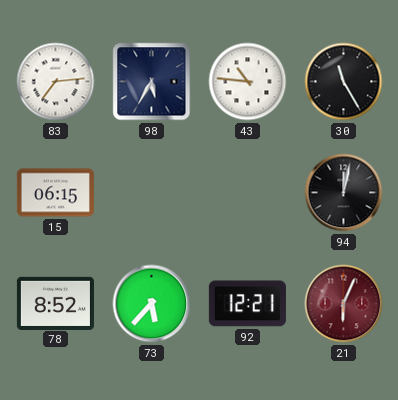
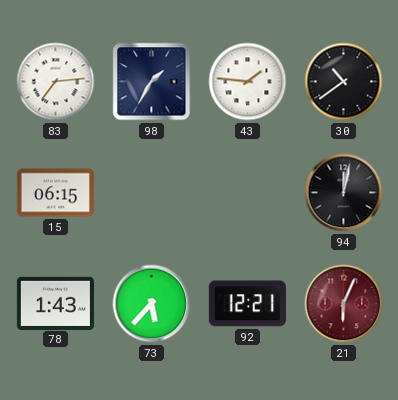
98: 5:35 -> 1:35 (152, 82)
43: 10:46 -> 1:46 (248, 82)
30: 11:25 -> 10:39 (344, 82)
78: 8:52 -> 1:43 (55, 303)
